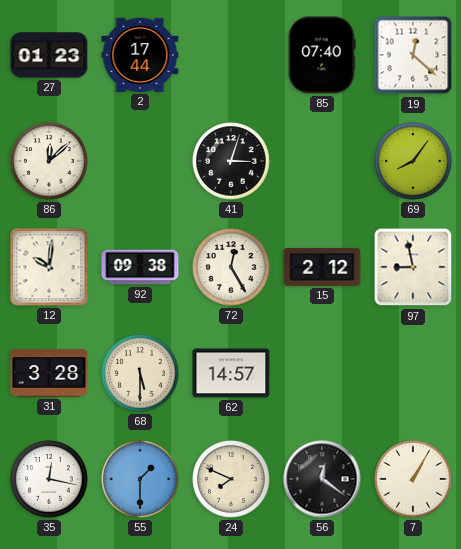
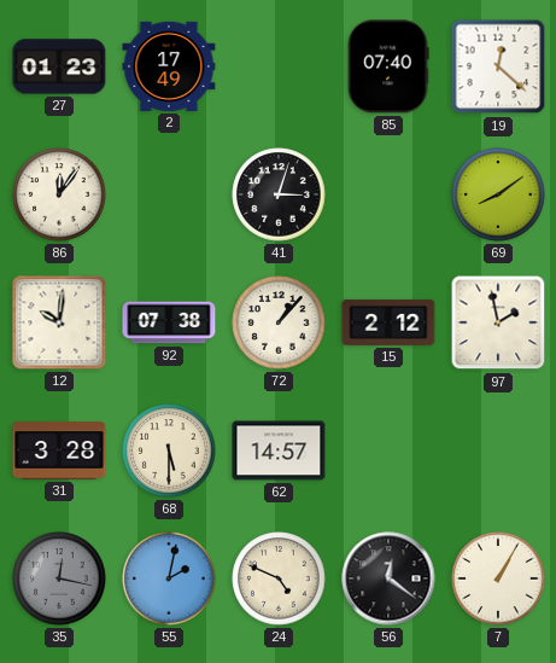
2: 17:44 -> 17:49 (169, 66)
86: 12:08 -> 12:06 (59, 194)
69: 8:06 -> 8:09 (498, 194)
92: 09:38 -> 07:38 (169, 322)
72: 12:25 -> 1:07 (279, 322)
97: 8:58 -> 1:58 (498, 322)
35 dial: white -> grey (59, 578)
55: 1:30 -> 2:02 (169, 578)
24: 7:49 -> 4:49 (279, 578)
